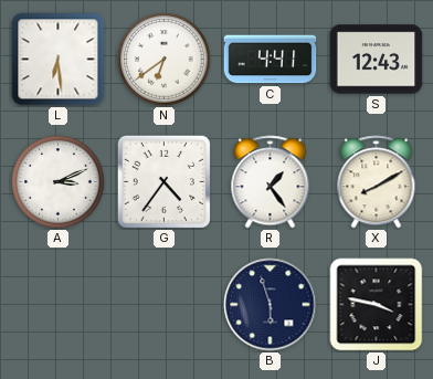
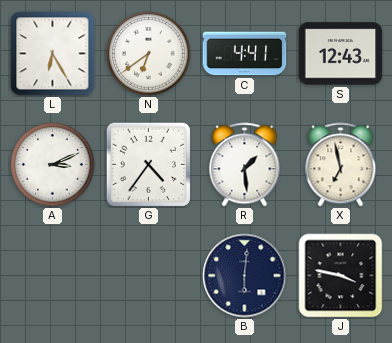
L: 6:29 -> 6:25 (53, 54)
R: 1:24 -> 1:29 (245, 165)
X: 8:10 -> 6:58 (341, 165)
B: 5:57 -> 6:01 (245, 276)
